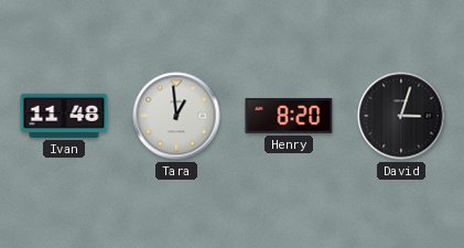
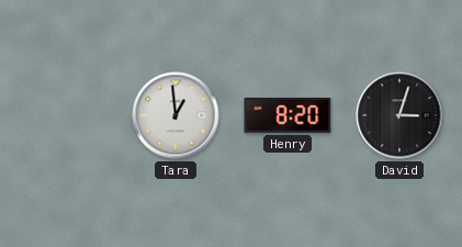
Ivan: 11:48 -> none (64, 116)
